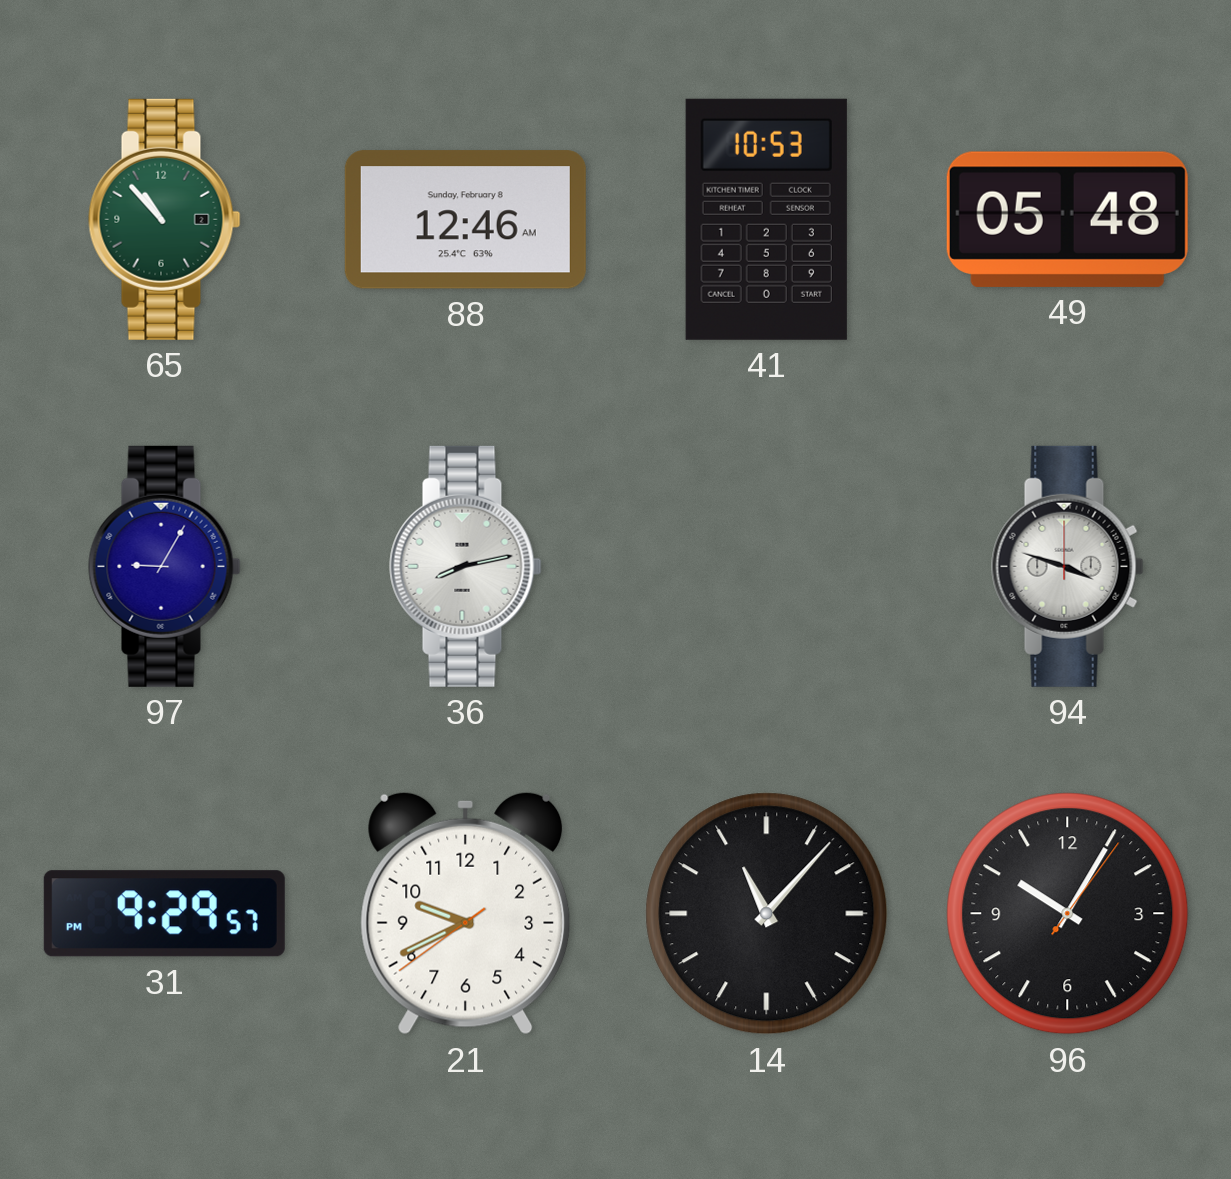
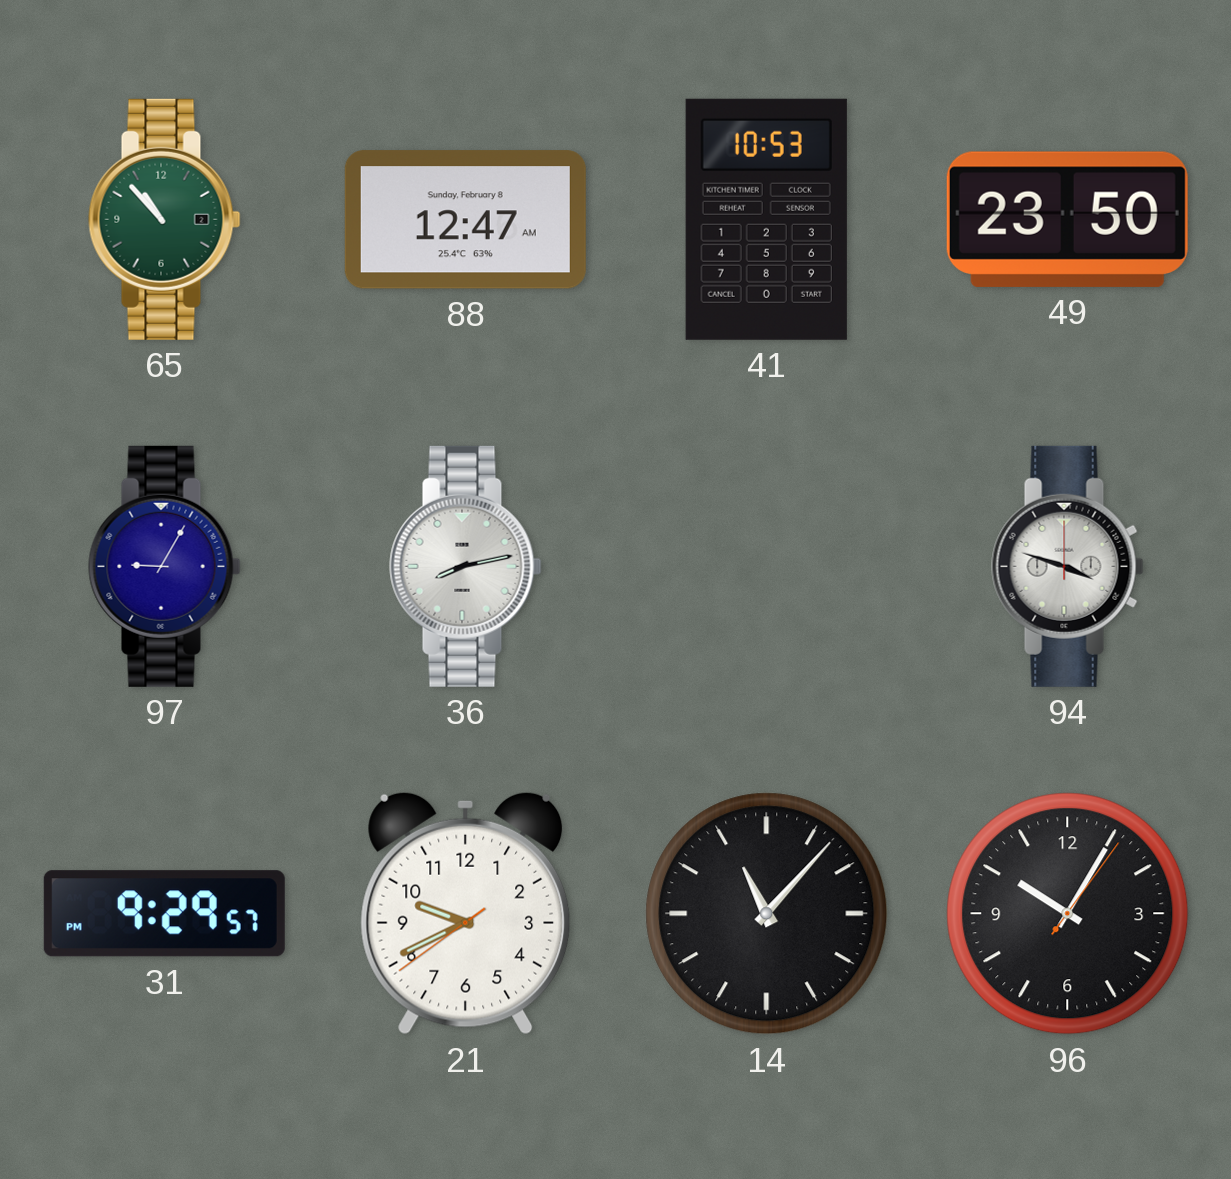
88: 12:46 -> 12:47 (465, 220)
49: 05:48 -> 23:50 (1067, 219)
